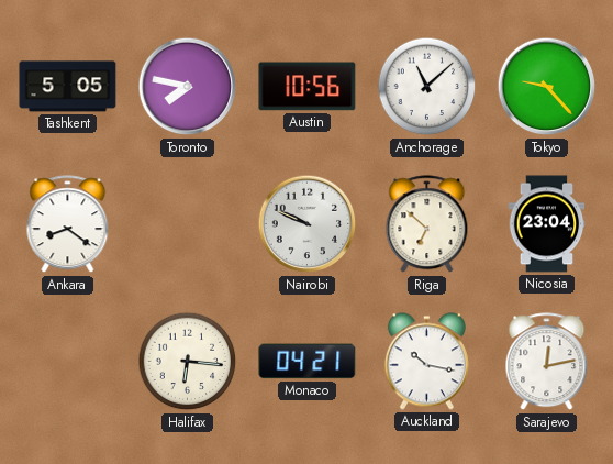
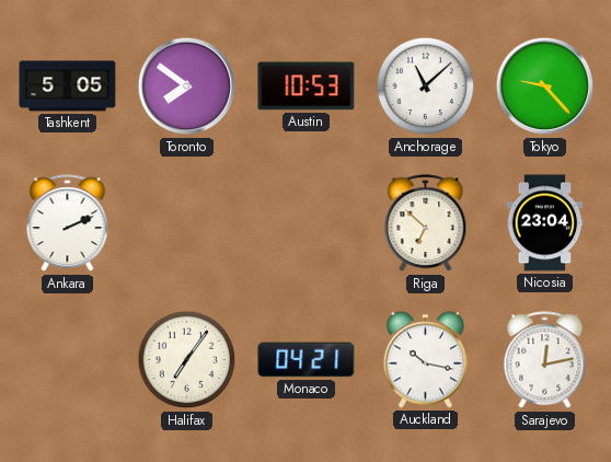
Toronto: 7:47 -> 7:51 (187, 86)
Austin: 10:56 -> 10:53 (307, 86)
Ankara: 8:21 -> 2:11 (68, 223)
Nairobi: 9:49 -> none (308, 224)
Halifax: 6:16 -> 7:06 (187, 360)
